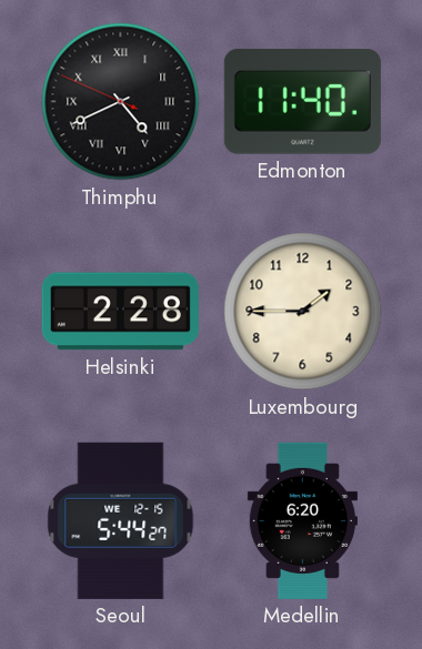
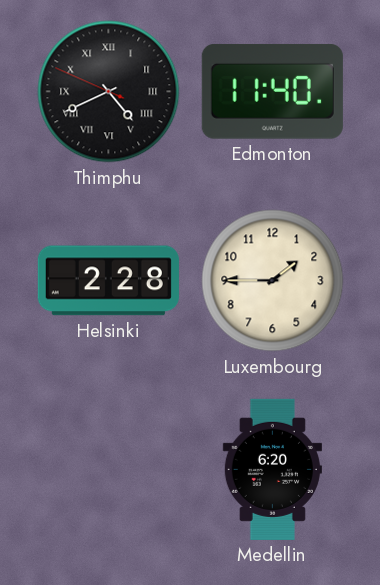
Seoul: 5:44 -> none (121, 520)
